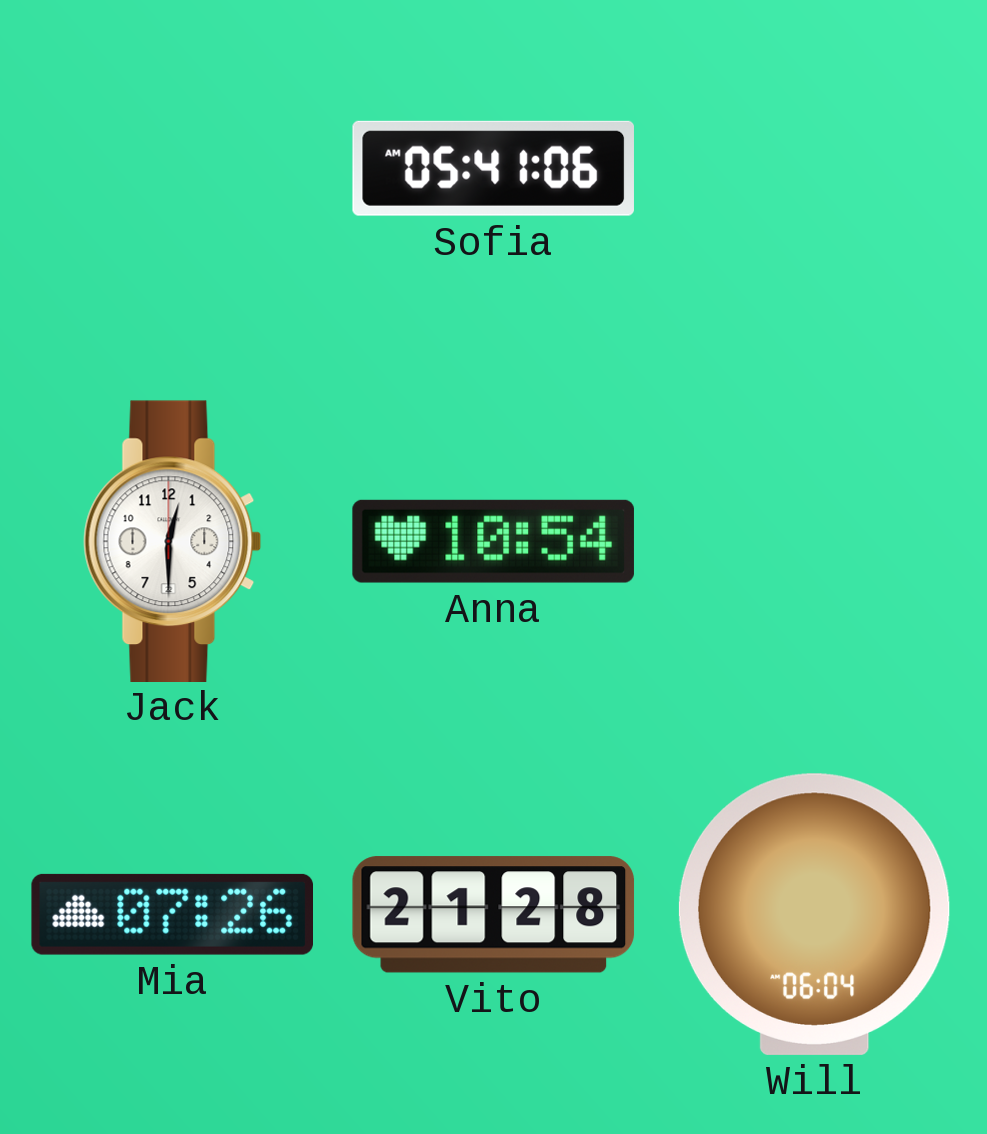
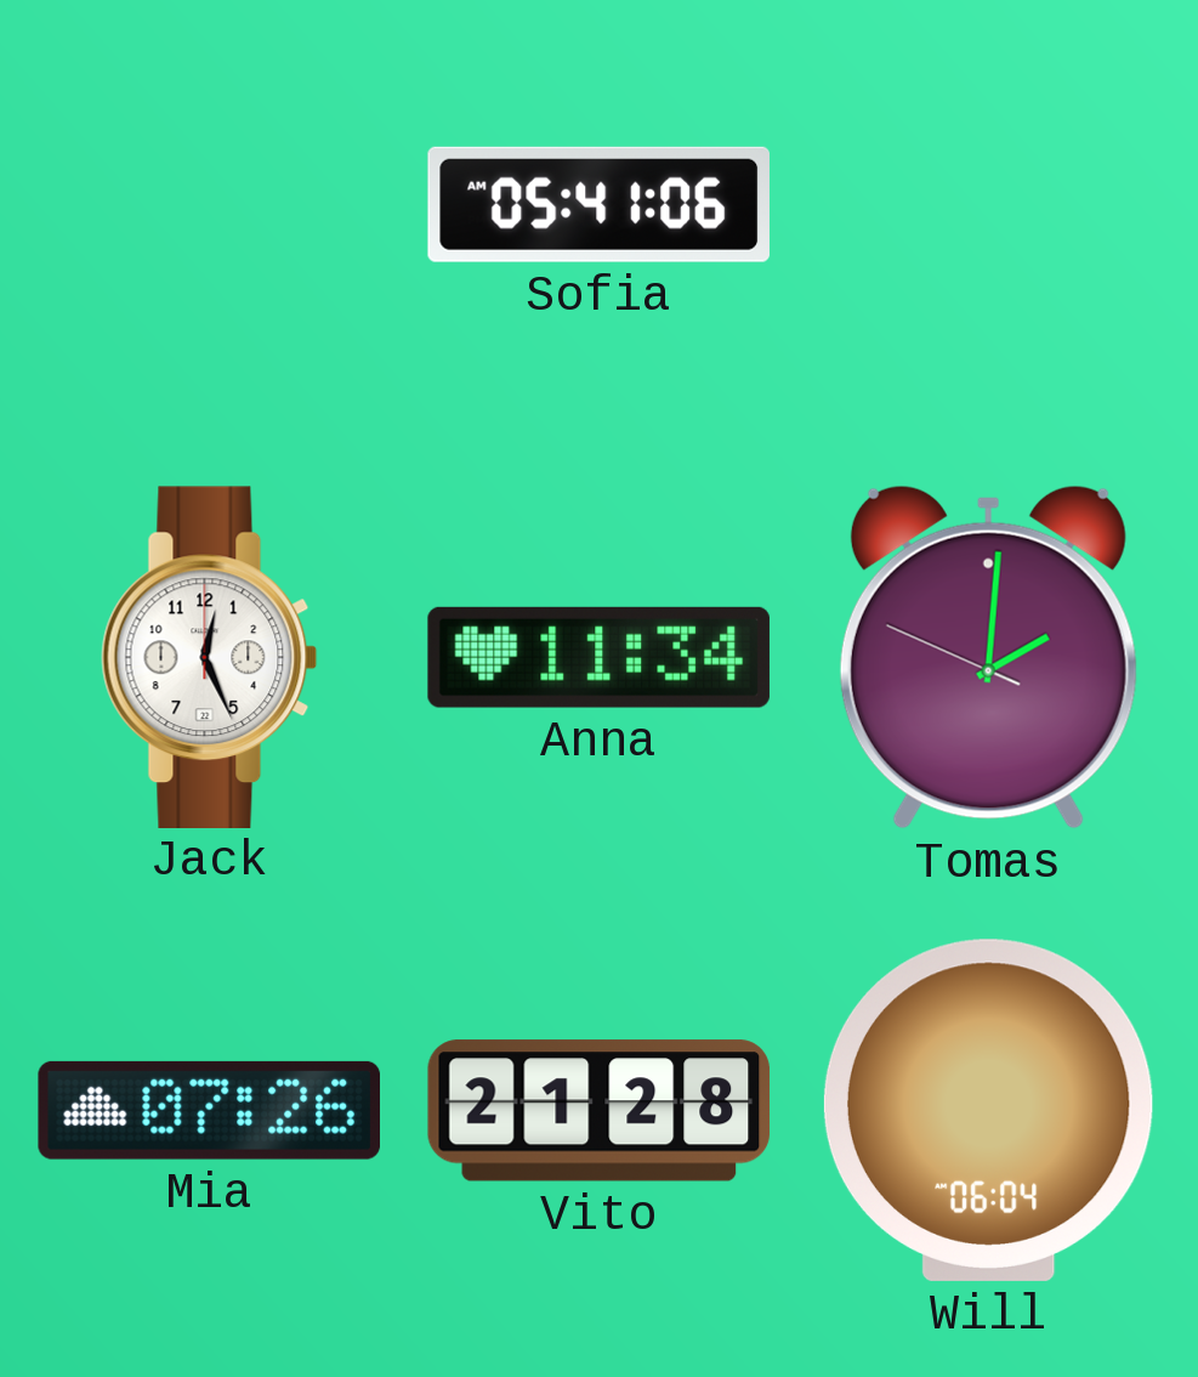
Jack: 12:30 -> 12:26 (210, 657)
Anna: 10:54 -> 11:34 (598, 657)
Tomas: none -> 2:00 (988, 657)
